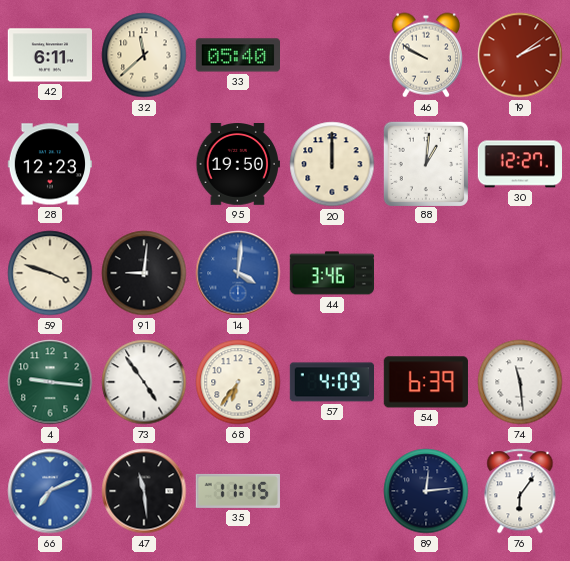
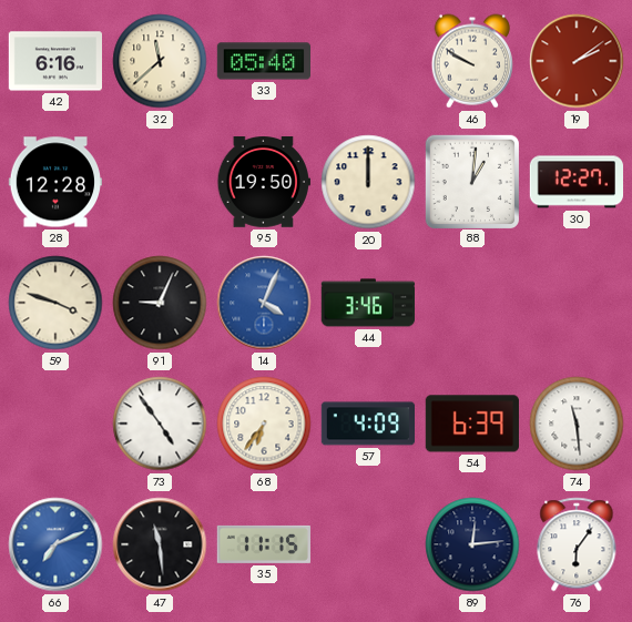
42: 6:11 -> 6:16 (54, 61)
28: 12:23 -> 12:28 (54, 182)
91: 9:01 -> 9:04 (160, 303)
14: 4:01 -> 4:04 (264, 303)
4: 9:16 -> none (50, 382)
